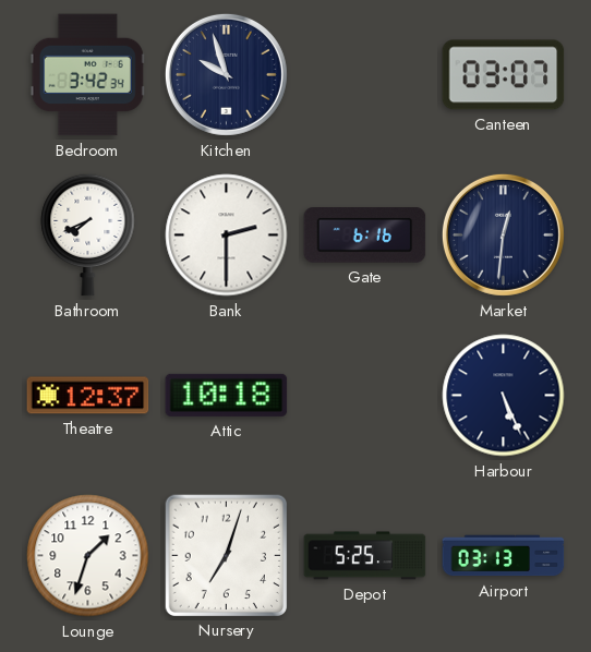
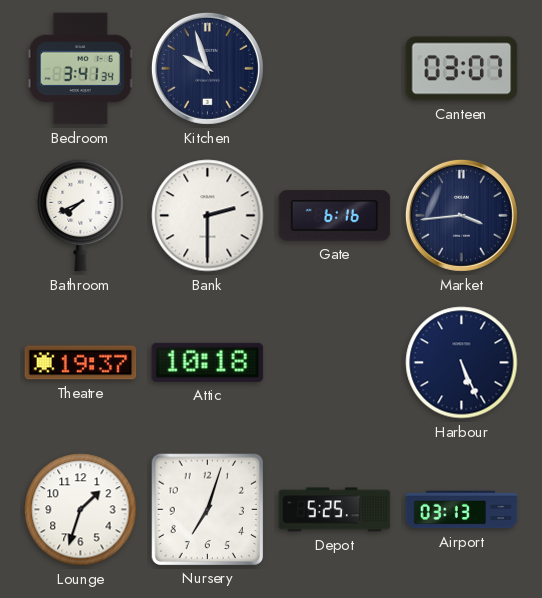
Bedroom: 3:42 -> 3:41 (80, 69)
Market: 12:31 -> 3:44 (461, 215)
Theatre: 12:37 -> 19:37 (81, 363)
